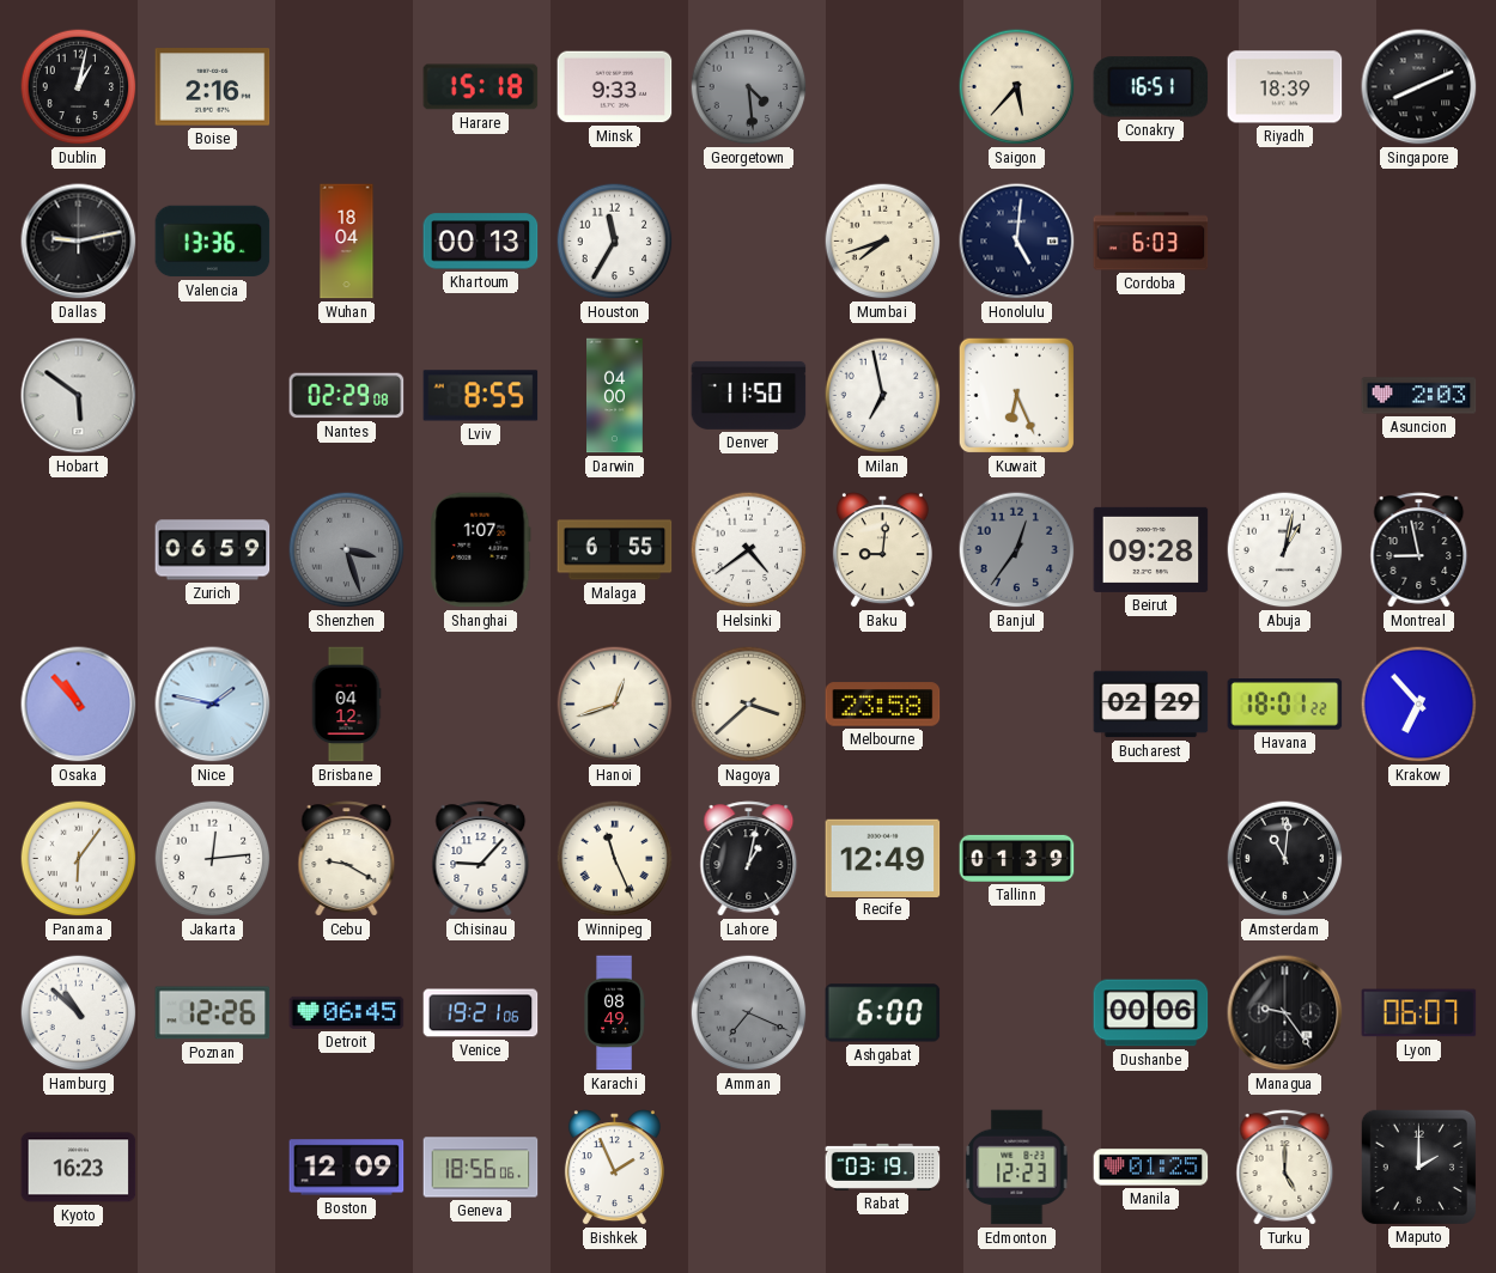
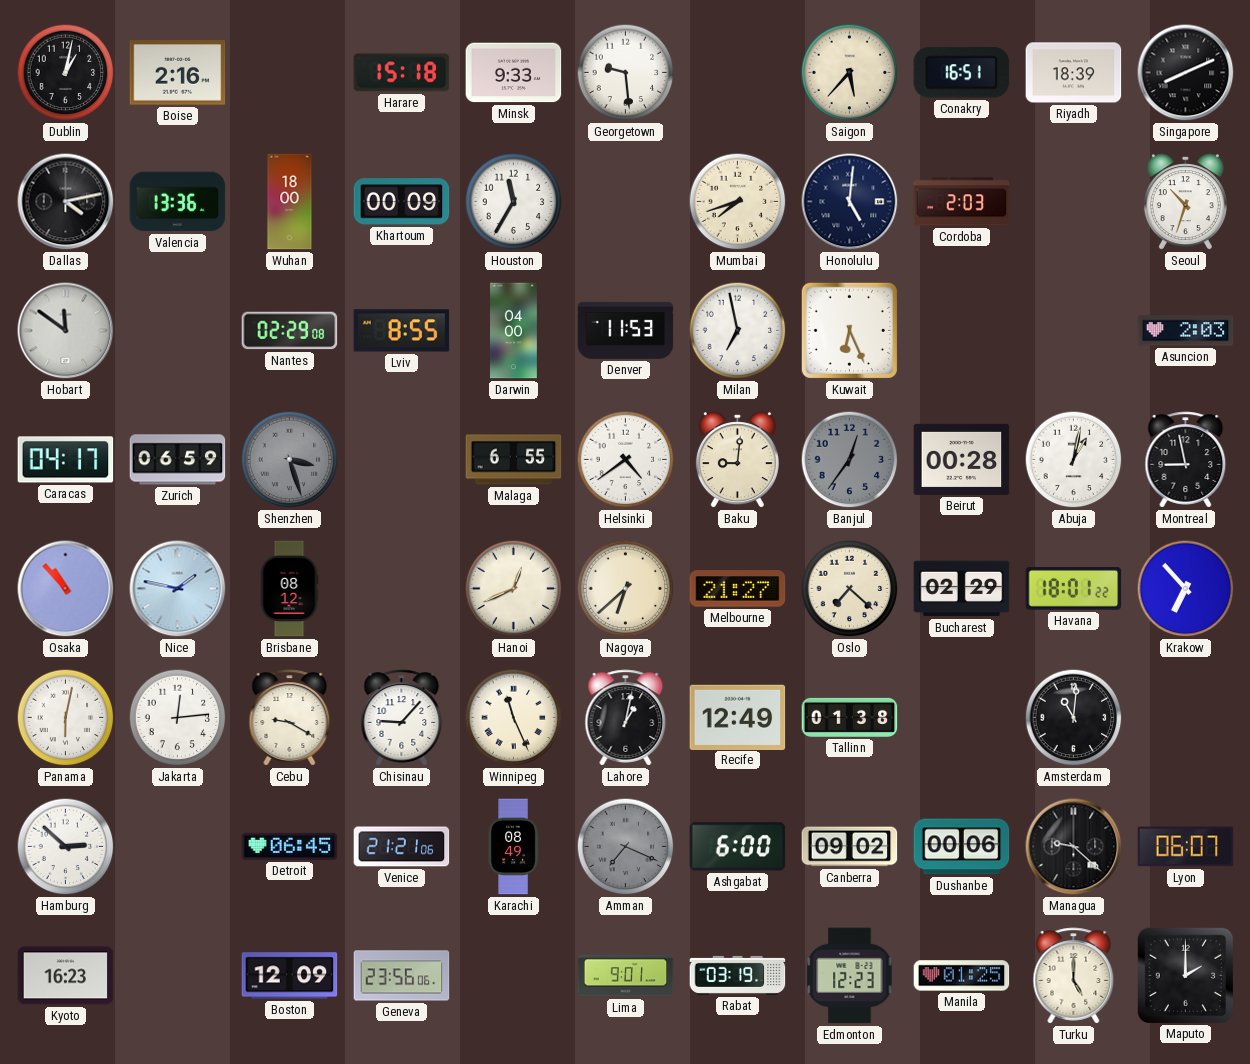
Georgetown: 4:29 -> 9:29 (626, 73)
Georgetown dial: grey -> white (626, 73)
Dallas: 9:13 -> 4:13 (66, 202)
Wuhan: 18:04 -> 18:00 (290, 202)
Khartoum: 00:13 -> 00:09 (402, 202)
Cordoba: 6:03 -> 2:03 (962, 202)
Seoul: none -> 10:33 (1185, 202)
Hobart: 5:51 -> 11:51 (66, 331)
Denver: 11:50 -> 11:53 (626, 330)
Caracas: none -> 04:17 (66, 460)
Shanghai: 1:07 -> none (481, 550)
Beirut: 09:28 -> 00:28 (962, 459)
Brisbane: 04:12 -> 08:12 (289, 589)
Hanoi: 12:42 -> 12:41 (514, 589)
Nagoya: 3:38 -> 6:38 (626, 589)
Melbourne: 23:58 -> 21:27 (738, 589)
Oslo: none -> 7:22 (850, 589)
Panama: 6:06 -> 6:02 (66, 718)
Tallinn: 01:39 -> 01:38 (850, 717)
Hamburg: 10:52 -> 2:52 (66, 847)
Poznan: 12:26 -> none (213, 1013)
Venice: 19:21 -> 21:21 (402, 847)
Canberra: none -> 09:02 (850, 847)
Managua: 9:24 -> 9:22 (1074, 847)
Geneva: 18:56 -> 23:56 (402, 976)
Bishkek: 1:56 -> none (614, 1168)
Lima: none -> 9:01 (626, 976)
